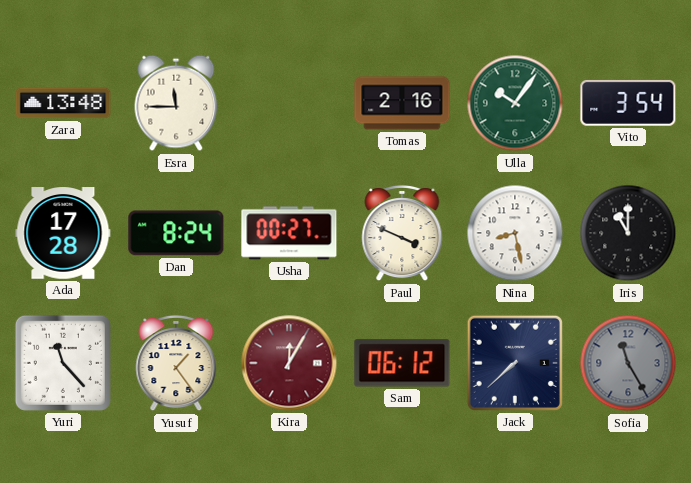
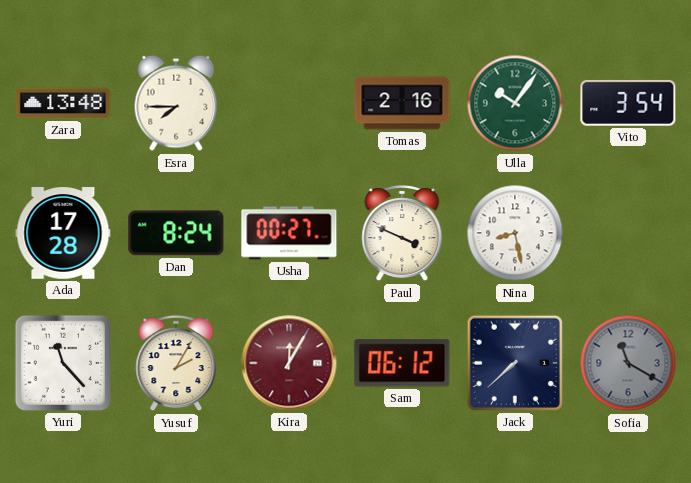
Esra: 11:45 -> 7:45 (176, 103)
Iris: 11:00 -> none (628, 233)
Yusuf: 1:24 -> 2:05 (176, 363)
Sofia: 11:25 -> 11:20 (628, 363)
